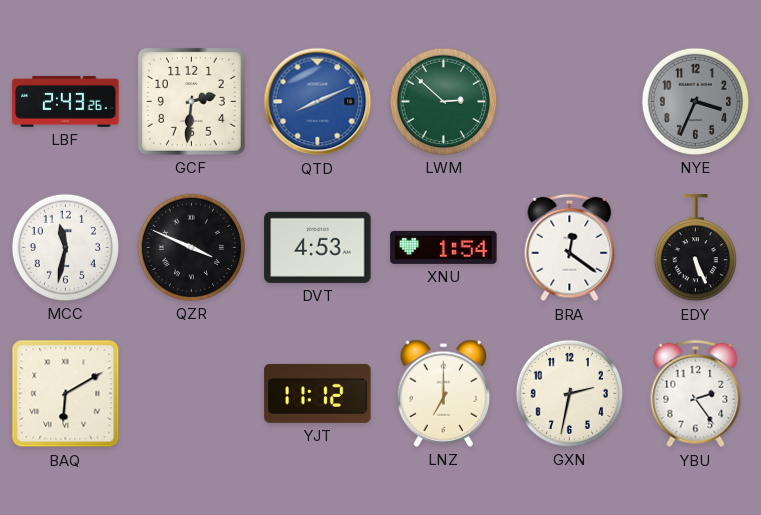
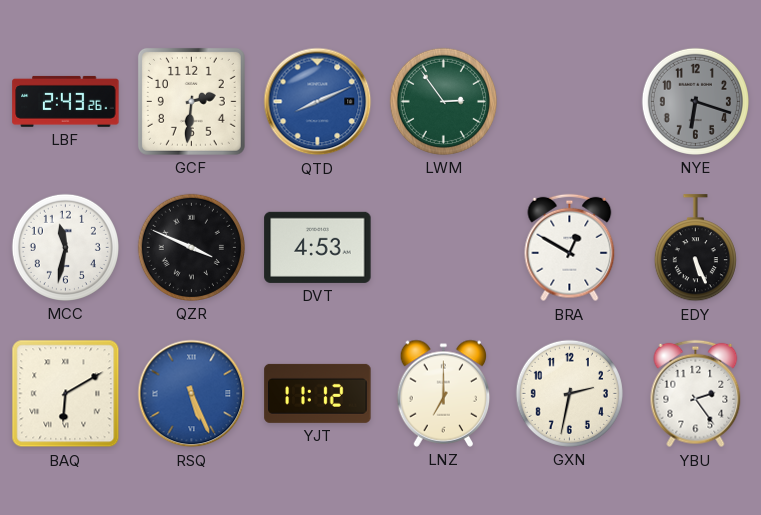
LWM: 2:52 -> 2:54 (443, 101)
NYE: 3:34 -> 6:18 (695, 101)
XNU: 1:54 -> none (444, 247)
BRA: 12:21 -> 12:50 (570, 248)
RSQ: none -> 5:26 (192, 394)
